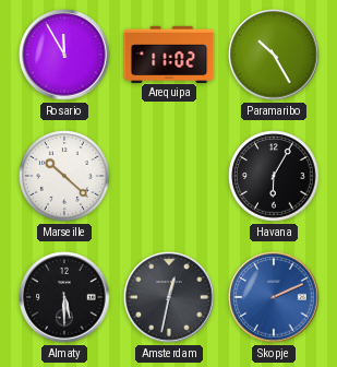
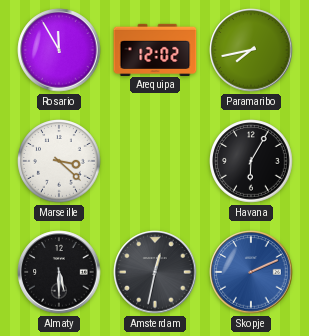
Arequipa: 11:02 -> 12:02 (155, 49)
Paramaribo: 10:25 -> 7:43 (251, 50)
Marseille: 10:22 -> 3:22 (59, 161)
